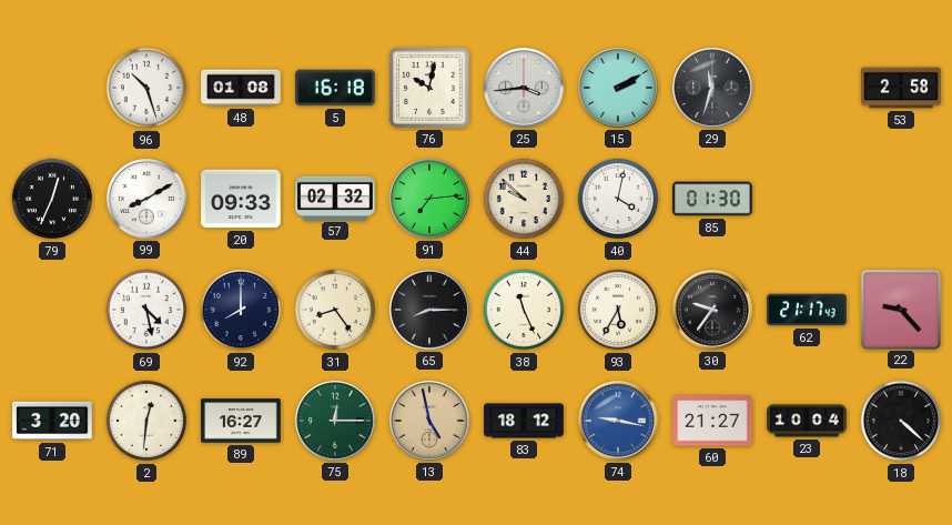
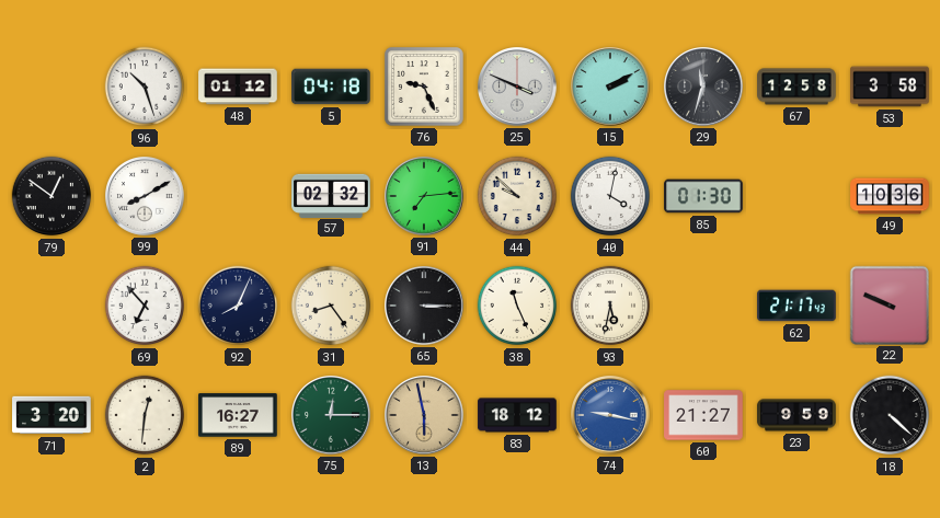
48: 01:08 -> 01:12 (238, 87)
5: 16:18 -> 04:18 (331, 87)
76: 10:02 -> 9:26 (424, 87)
25: 3:44 -> 3:49 (518, 88)
67: none -> 12:58 (796, 87)
53: 2:58 -> 3:58 (890, 87)
79: 12:34 -> 12:51 (51, 196)
20: 09:33 -> none (241, 199)
49: none -> 10:36 (890, 196)
69: 4:28 -> 6:53 (145, 306)
92: 8:00 -> 8:04 (238, 306)
65: 8:15 -> 3:15 (425, 307)
93: 5:35 -> 5:32 (610, 306)
30: 9:36 -> none (713, 311)
22: 9:23 -> 9:49 (889, 304)
13: 4:58 -> 5:58 (425, 416)
23: 10:04 -> 9:59 (796, 415)
